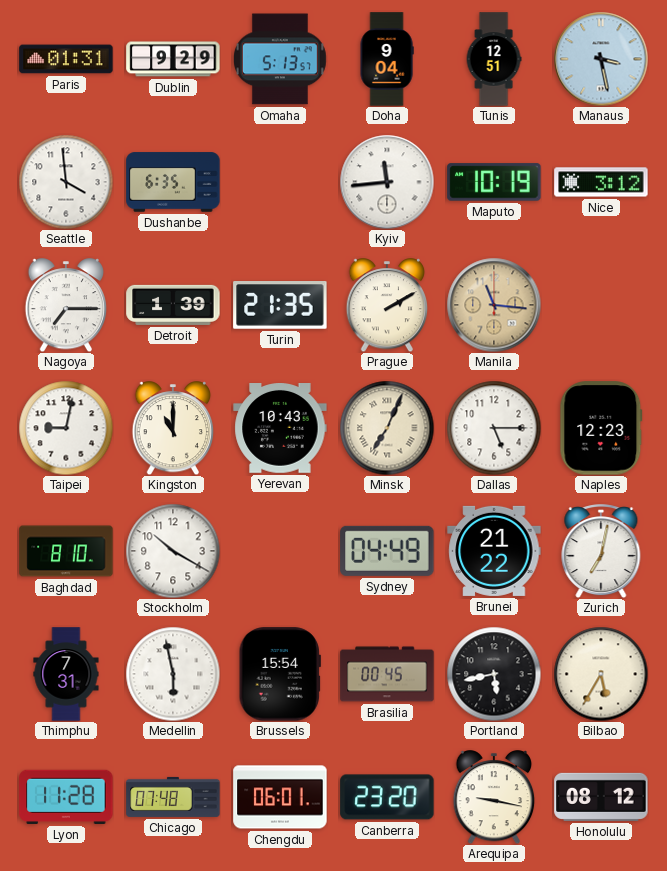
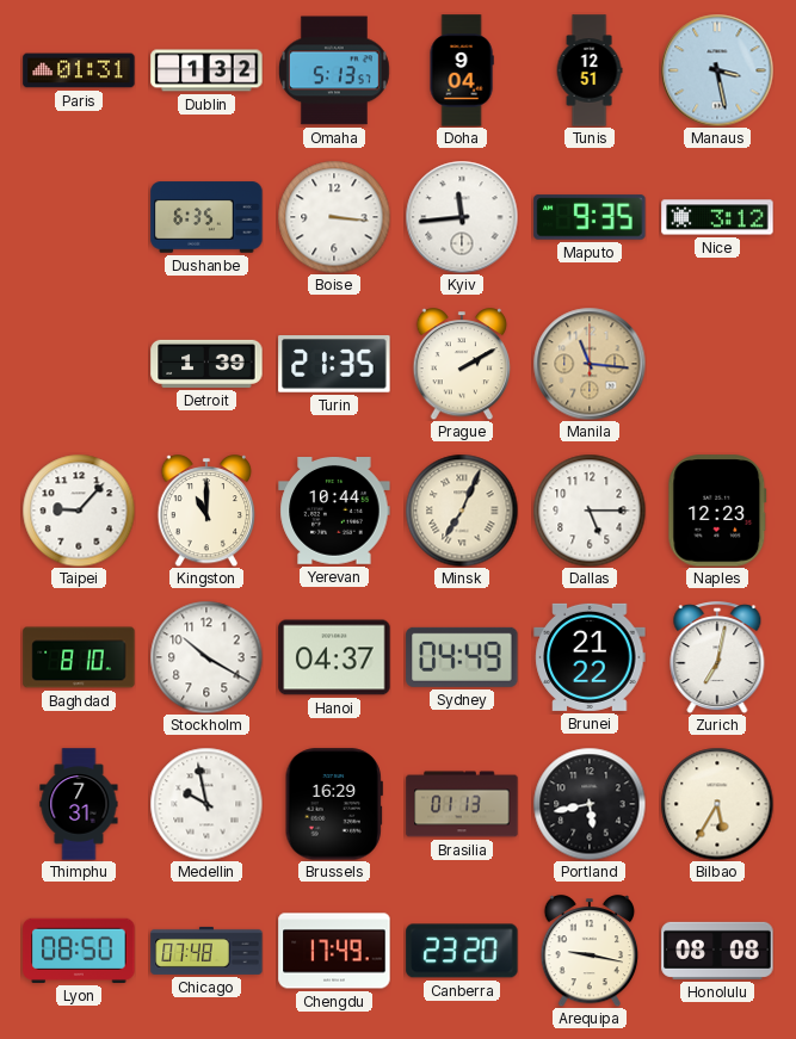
Dublin: 9:29 -> 1:32 (206, 70)
Seattle: 3:59 -> none (66, 182)
Boise: none -> 3:16 (334, 217)
Maputo: 10:19 -> 9:35 (590, 217)
Nagoya: 7:15 -> none (66, 306)
Taipei: 9:02 -> 9:07 (79, 511)
Yerevan: 10:43 -> 10:44 (334, 512)
Hanoi: none -> 04:37 (334, 657)
Medellin: 5:58 -> 9:58 (206, 804)
Brussels: 15:54 -> 16:29 (334, 804)
Brasilia: 00:45 -> 01:13 (462, 804)
Lyon: 11:28 -> 08:50 (79, 951)
Chengdu: 06:01 -> 17:49 (334, 951)
Honolulu: 08:12 -> 08:08 (717, 951)
